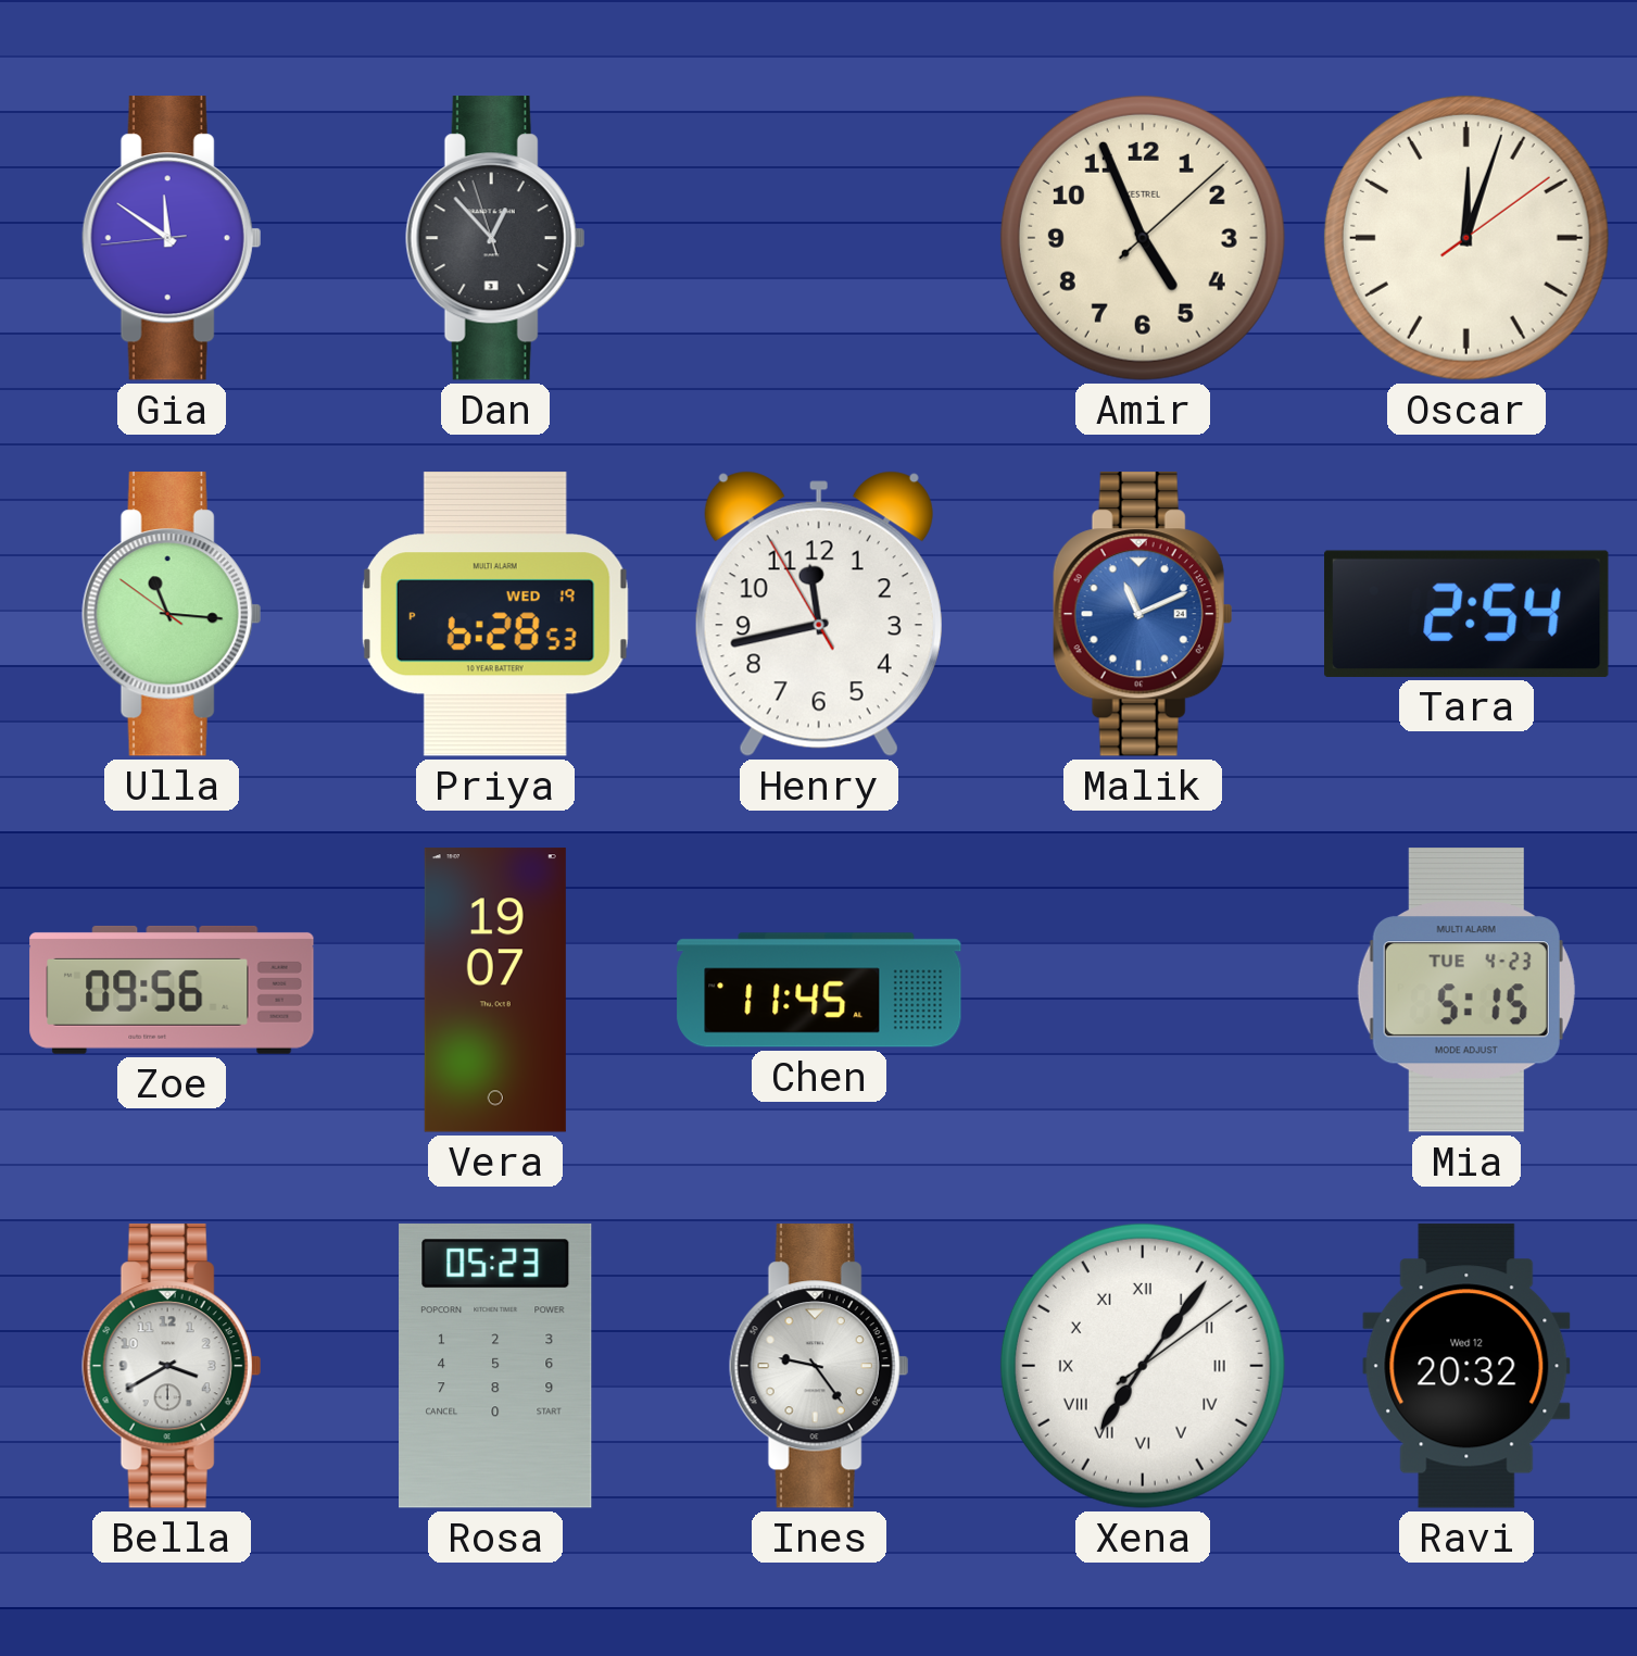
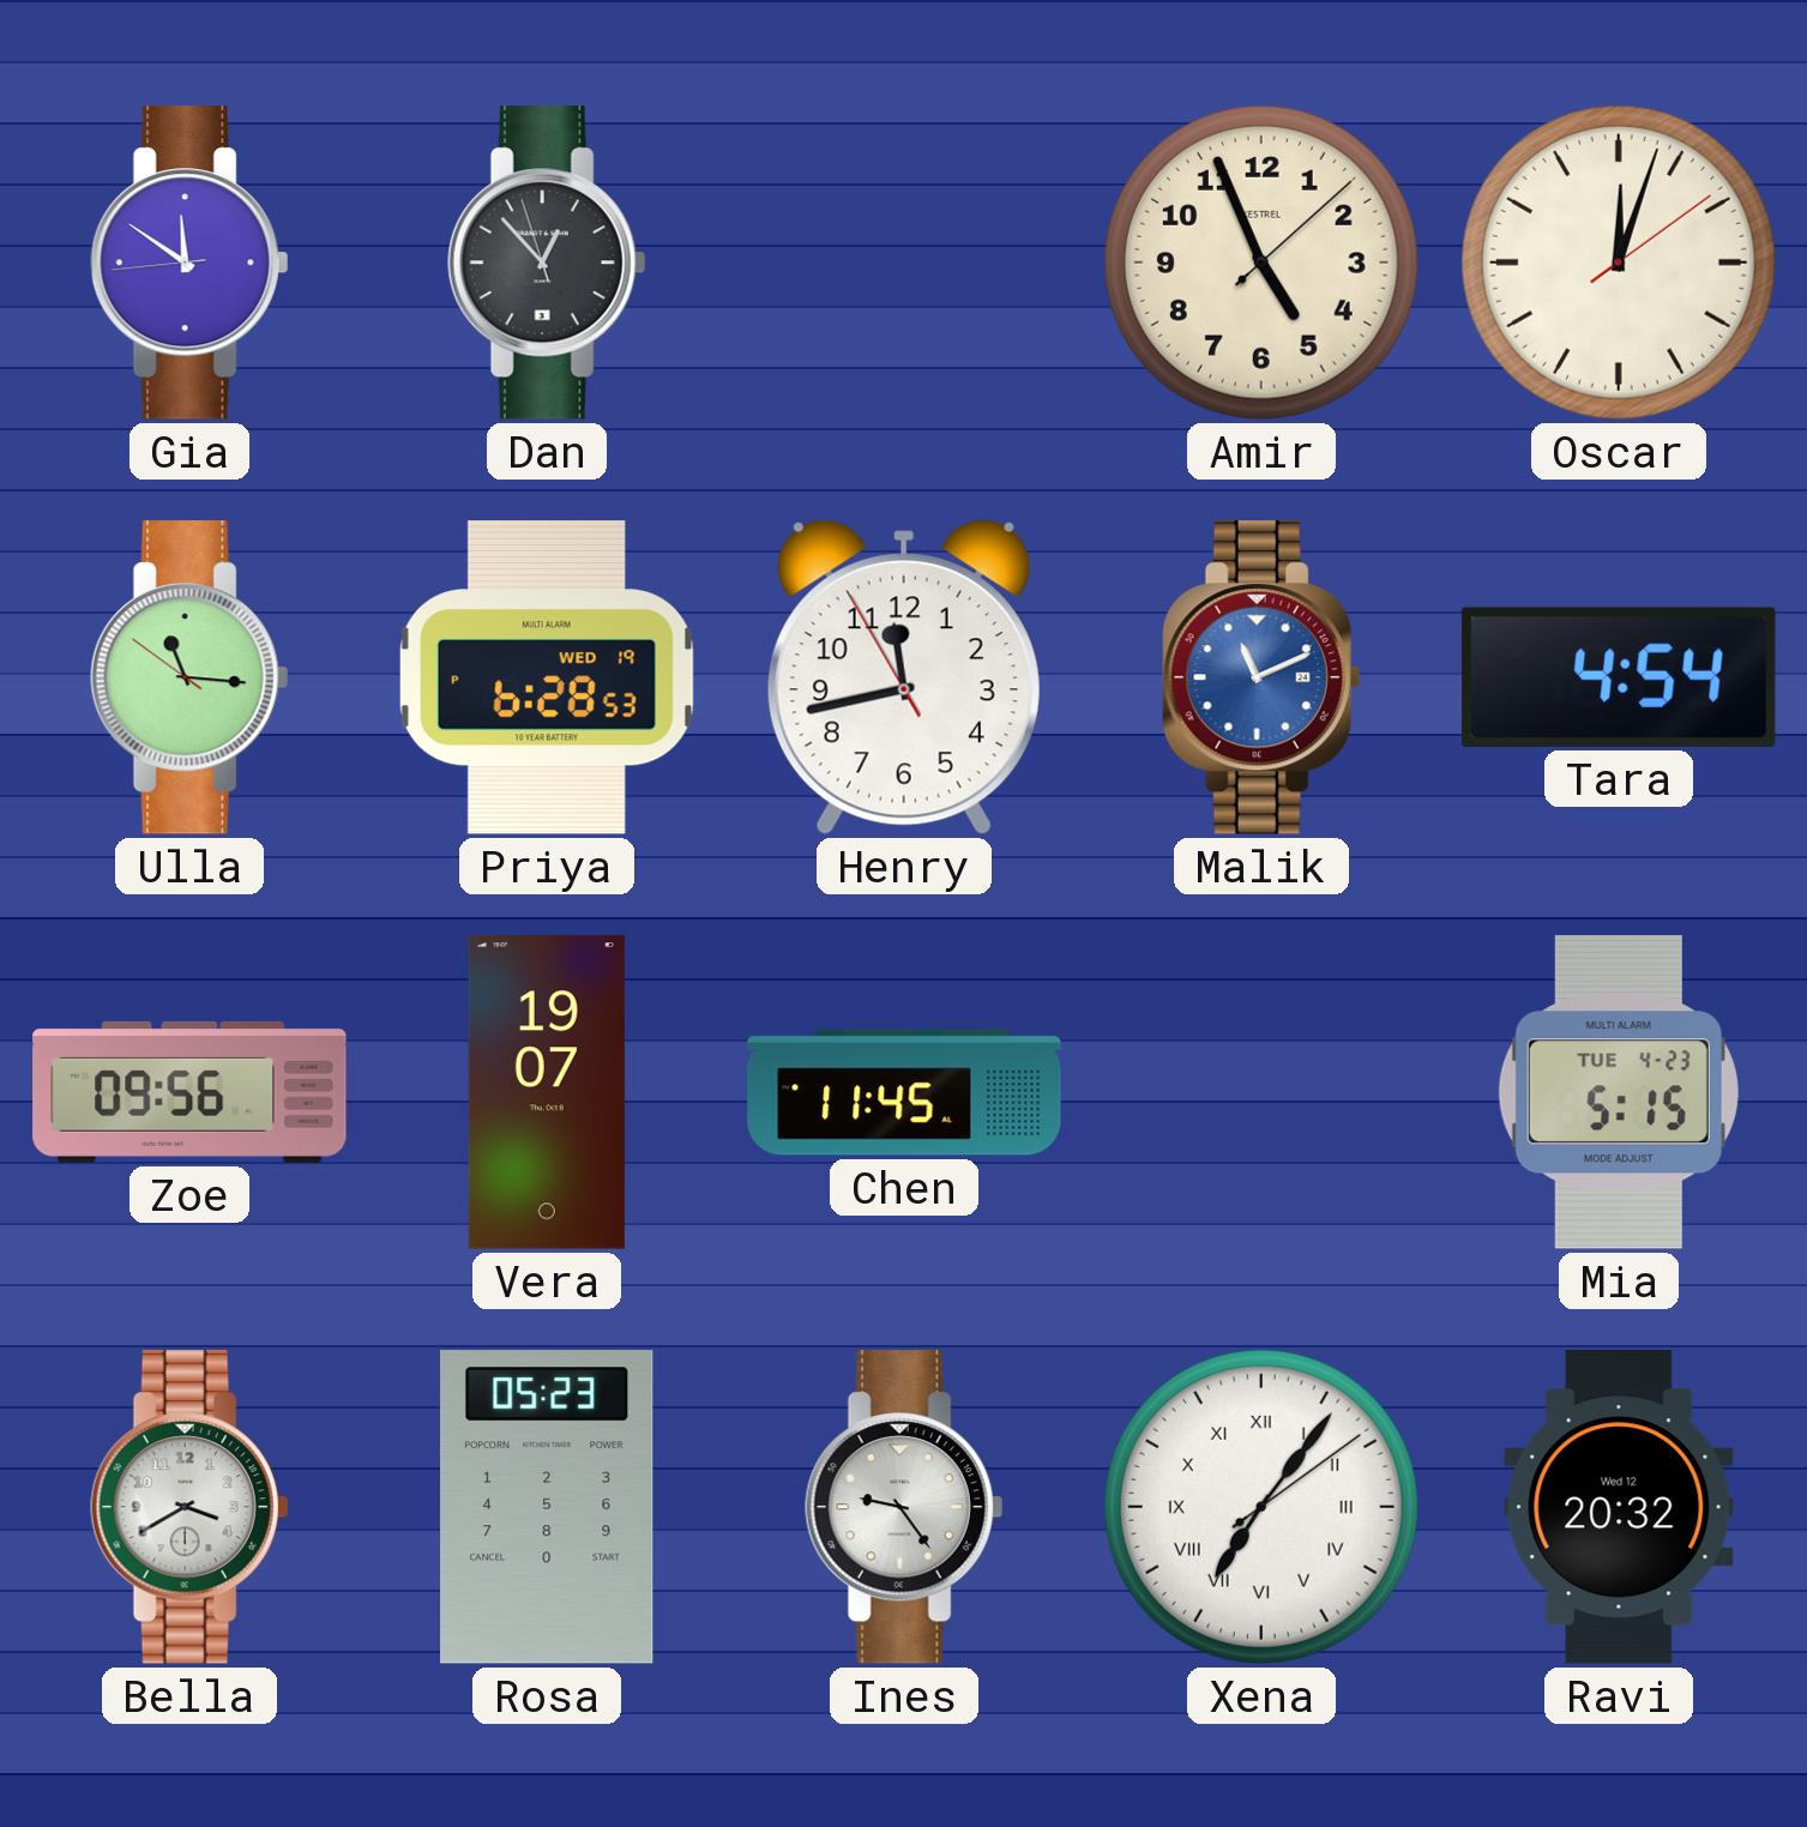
Tara: 2:54 -> 4:54 (1619, 677)
